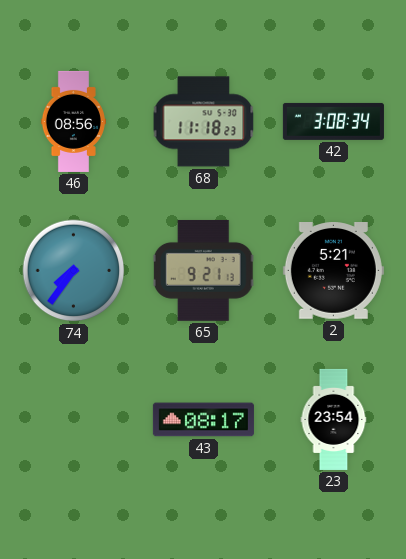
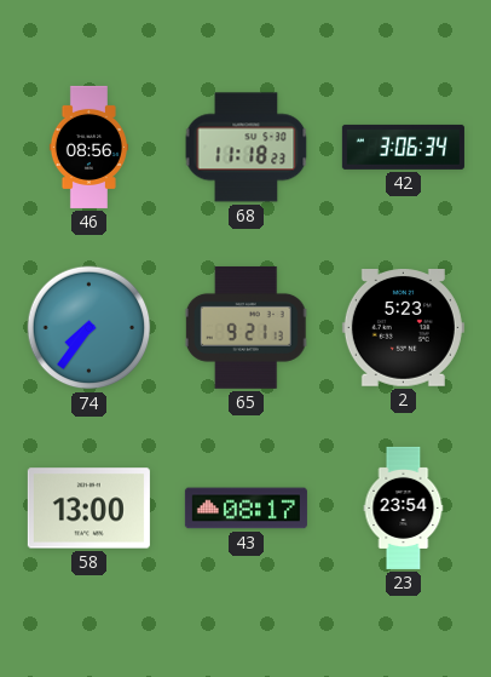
42: 3:08 -> 3:06 (403, 147)
2: 5:21 -> 5:23 (403, 328)
58: none -> 13:00 (88, 509)
